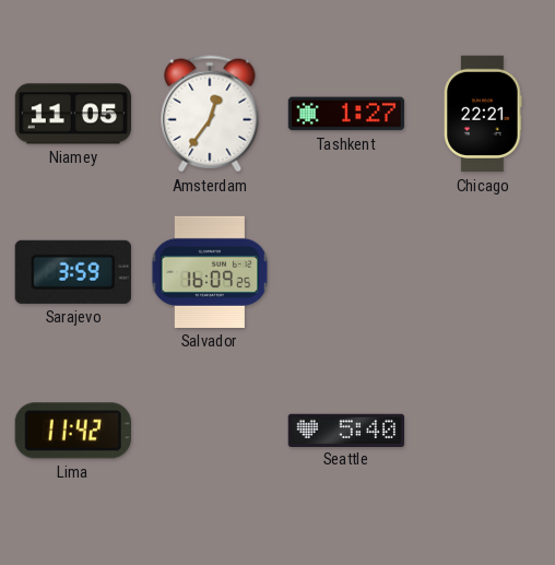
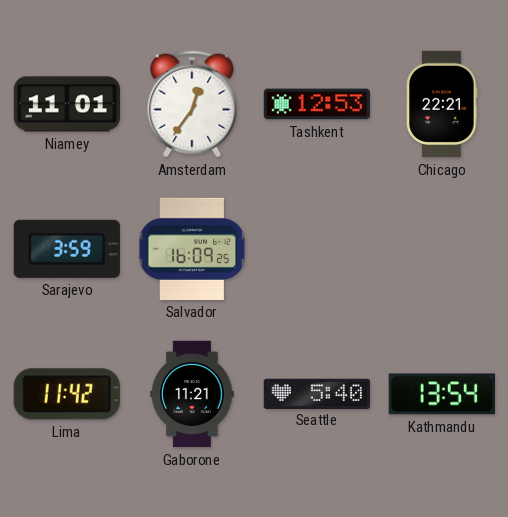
Niamey: 11:05 -> 11:01 (66, 104)
Tashkent: 1:27 -> 12:53 (316, 104)
Gaborone: none -> 11:21 (192, 394)
Kathmandu: none -> 13:54 (442, 394)
